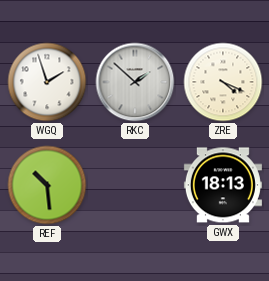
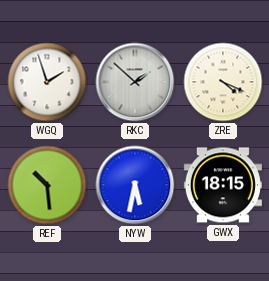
NYW: none -> 5:32 (135, 185)
GWX: 18:13 -> 18:15 (223, 185)
